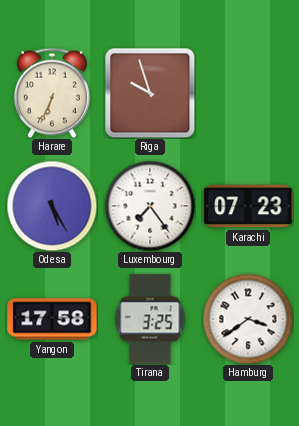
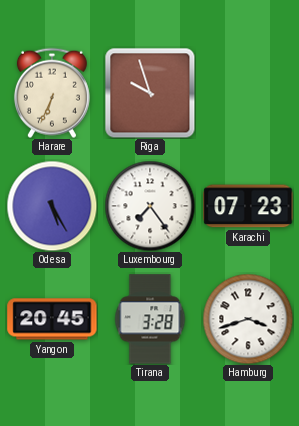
Yangon: 17:58 -> 20:45 (52, 319)
Tirana: 3:25 -> 3:28 (150, 319)
Hamburg: 3:39 -> 3:42 (248, 319)
